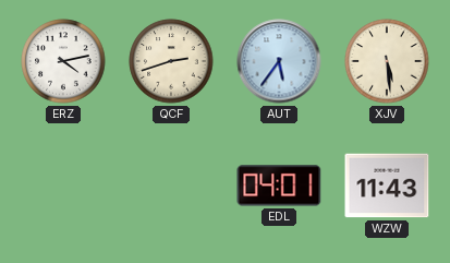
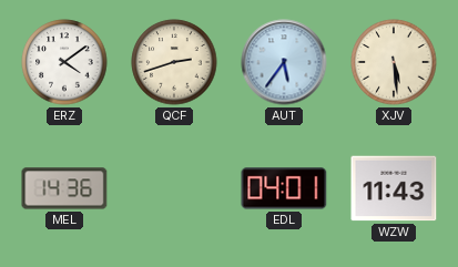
ERZ: 4:13 -> 4:09 (64, 62)
MEL: none -> 14:36 (64, 188)
